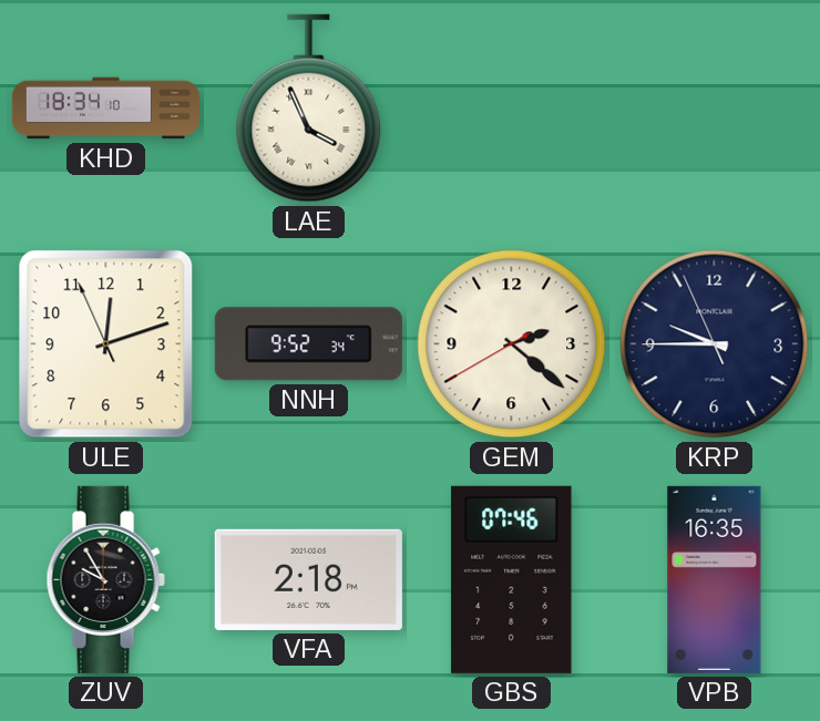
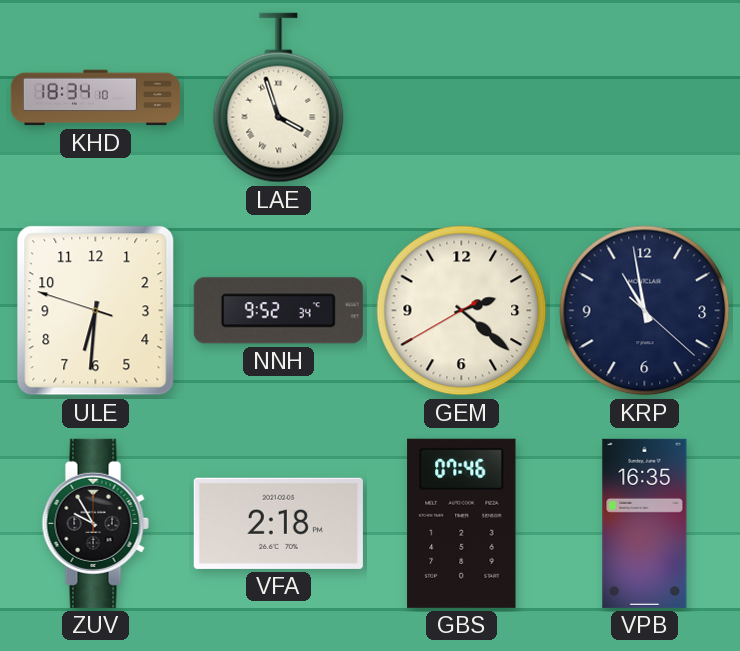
LAE: 3:56 -> 3:57 (279, 98)
ULE: 12:11 -> 6:30 (96, 311)
KRP: 9:44 -> 10:58 (645, 311)
